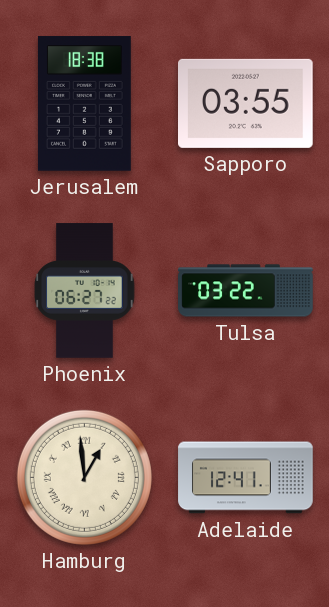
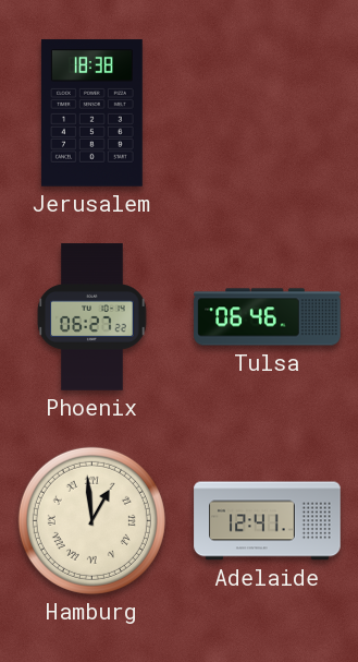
Sapporo: 03:55 -> none (246, 103)
Tulsa: 03:22 -> 06:46 (268, 317)
